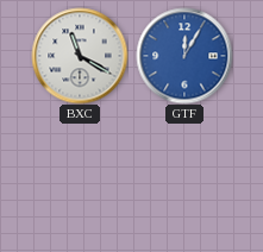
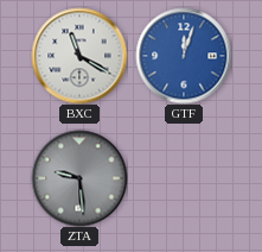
GTF: 12:05 -> 12:03 (184, 56)
ZTA: none -> 9:29 (79, 178)
